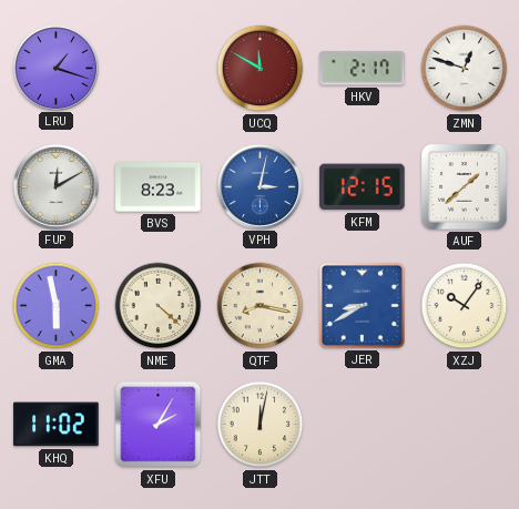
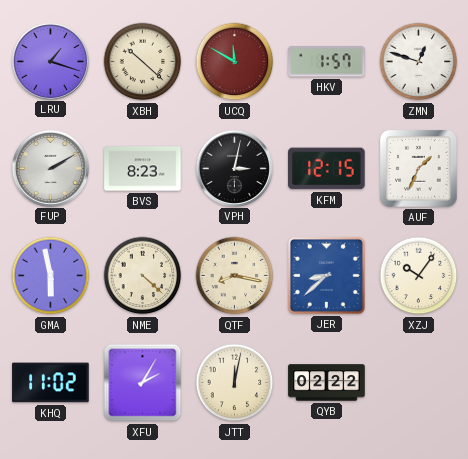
XBH: none -> 10:22 (143, 62)
HKV: 2:17 -> 1:57 (327, 62)
FUP: 12:10 -> 2:10 (50, 168)
VPH dial: blue -> black (234, 168)
AUF: 1:38 -> 1:34 (419, 169)
JER: 8:40 -> 8:38 (326, 275)
QYB: none -> 02:22 (327, 383)
